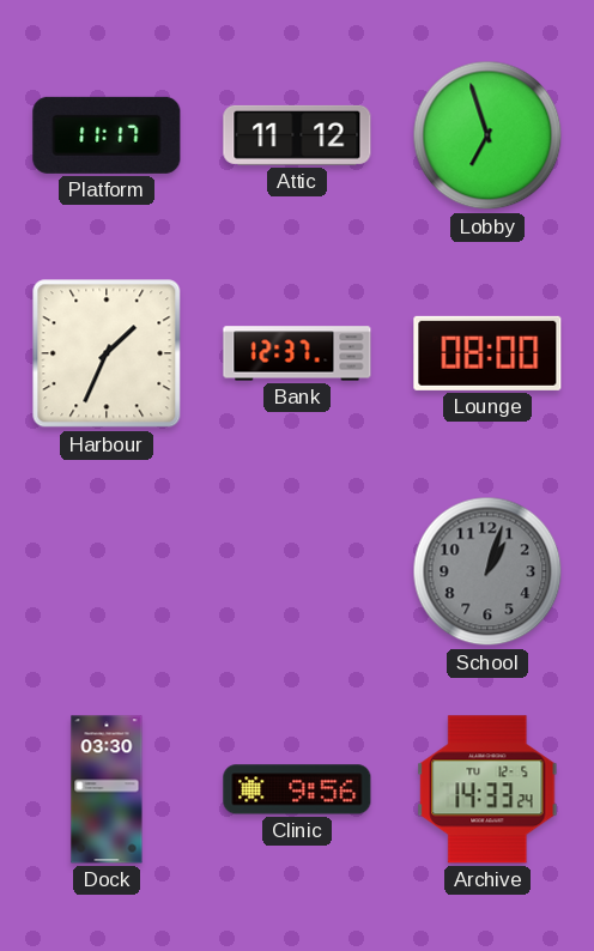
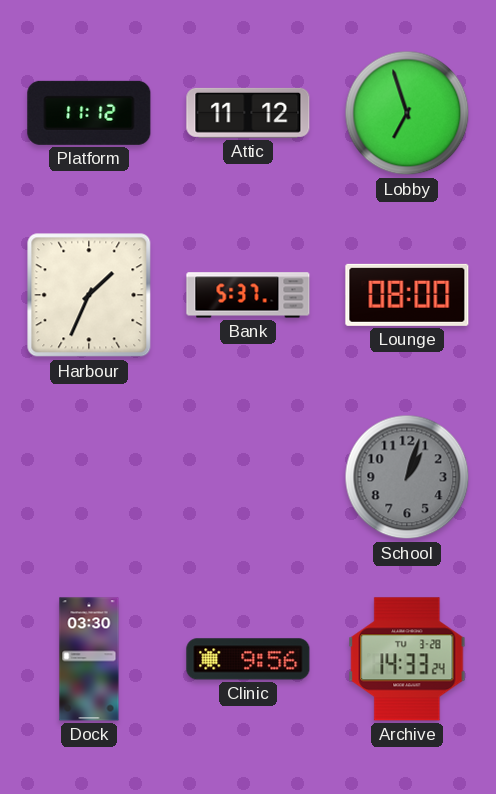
Platform: 11:17 -> 11:12 (89, 113)
Bank: 12:37 -> 5:37 (248, 295)
Archive date: TU 12-5 -> TU 3-28 (407, 659)
